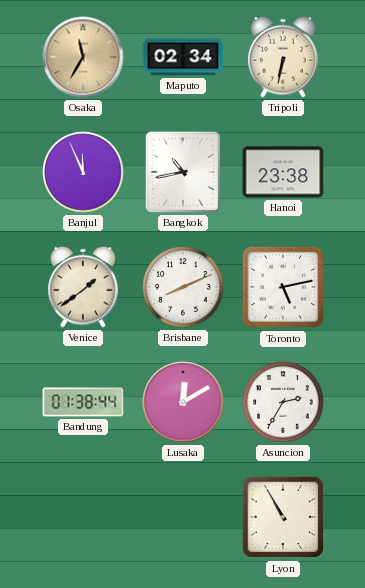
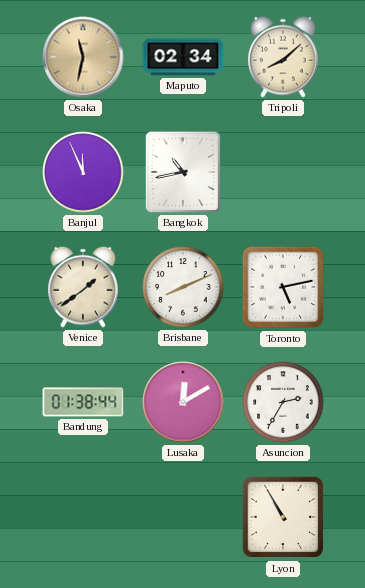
Osaka: 11:35 -> 11:32 (83, 57)
Tripoli: 6:32 -> 8:08 (283, 57)
Hanoi: 23:38 -> none (283, 172)
